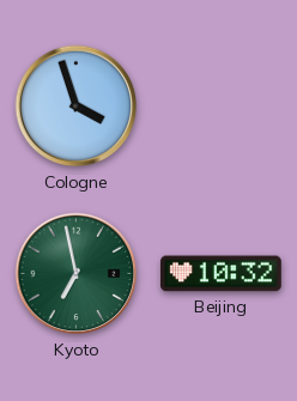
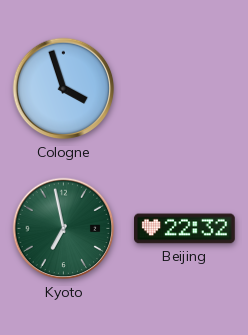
Beijing: 10:32 -> 22:32 (185, 229)
